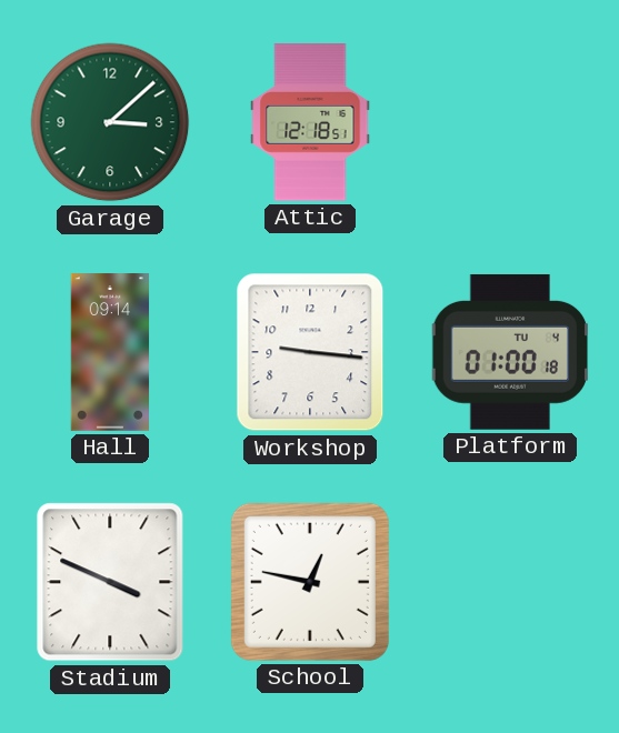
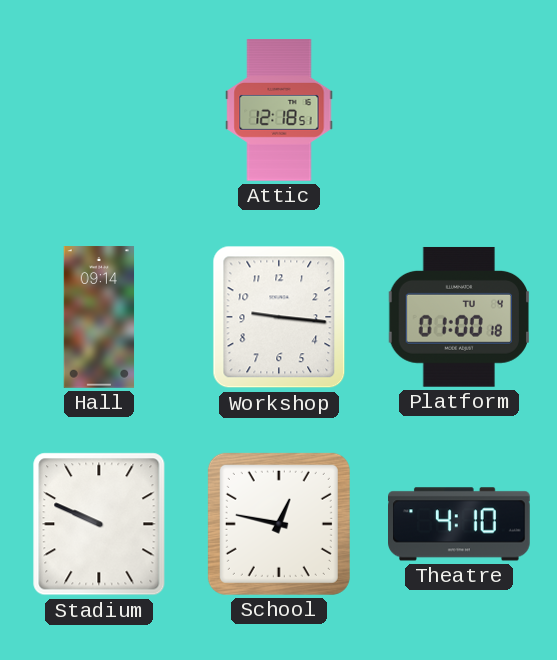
Garage: 3:08 -> none (110, 122)
Stadium: 3:49 -> 9:49 (99, 524)
Theatre: none -> 4:10 (460, 524)
